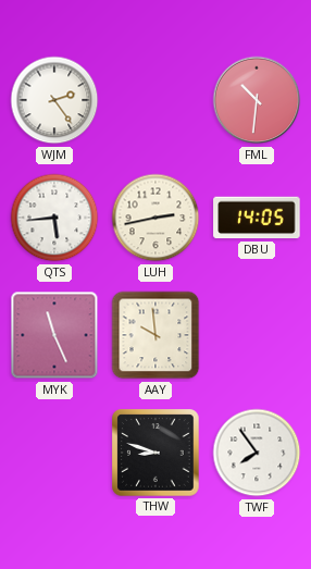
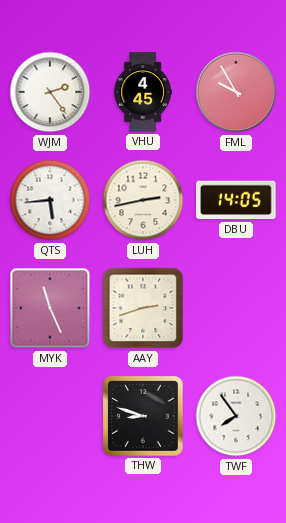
VHU: none -> 4:45 (143, 92)
FML: 10:31 -> 9:55 (236, 92)
AAY: 9:59 -> 2:42 (143, 308)
